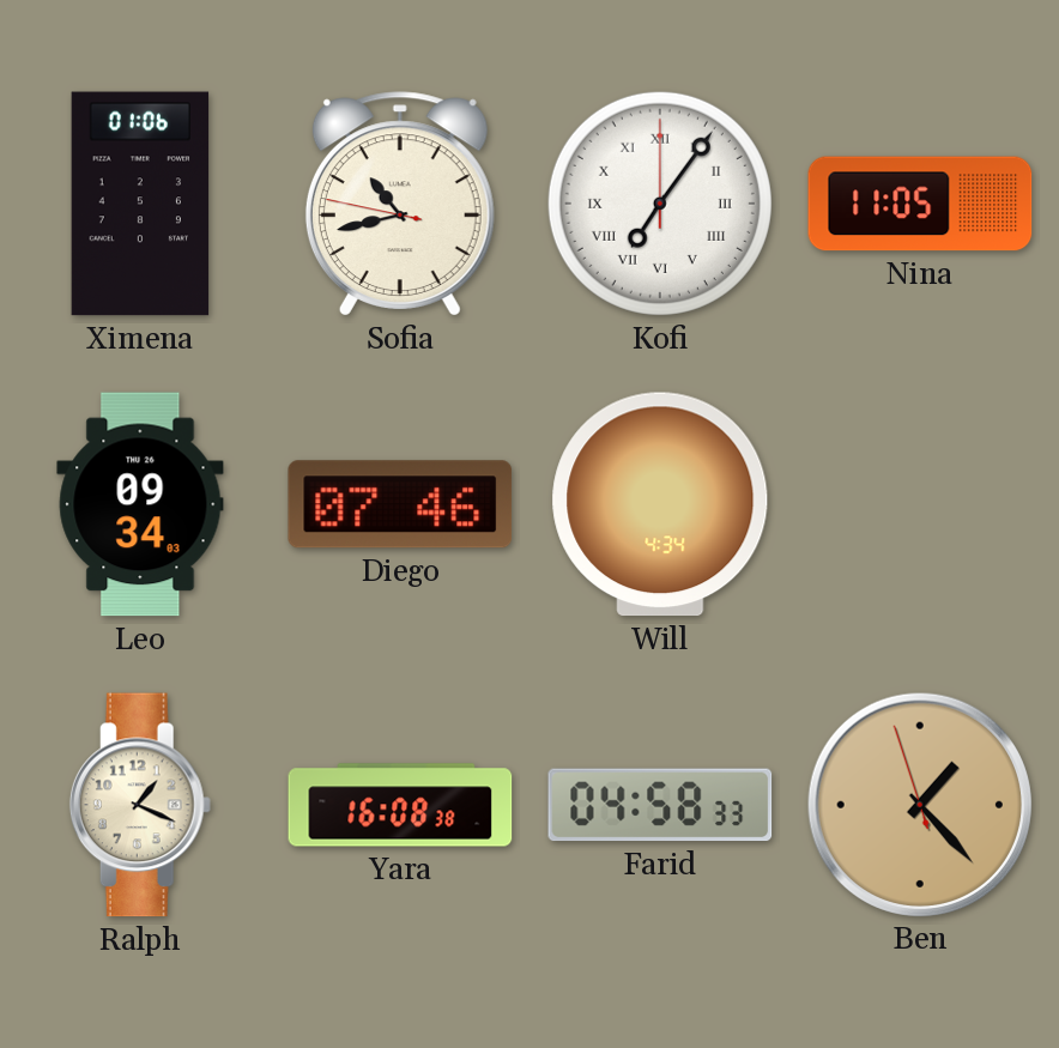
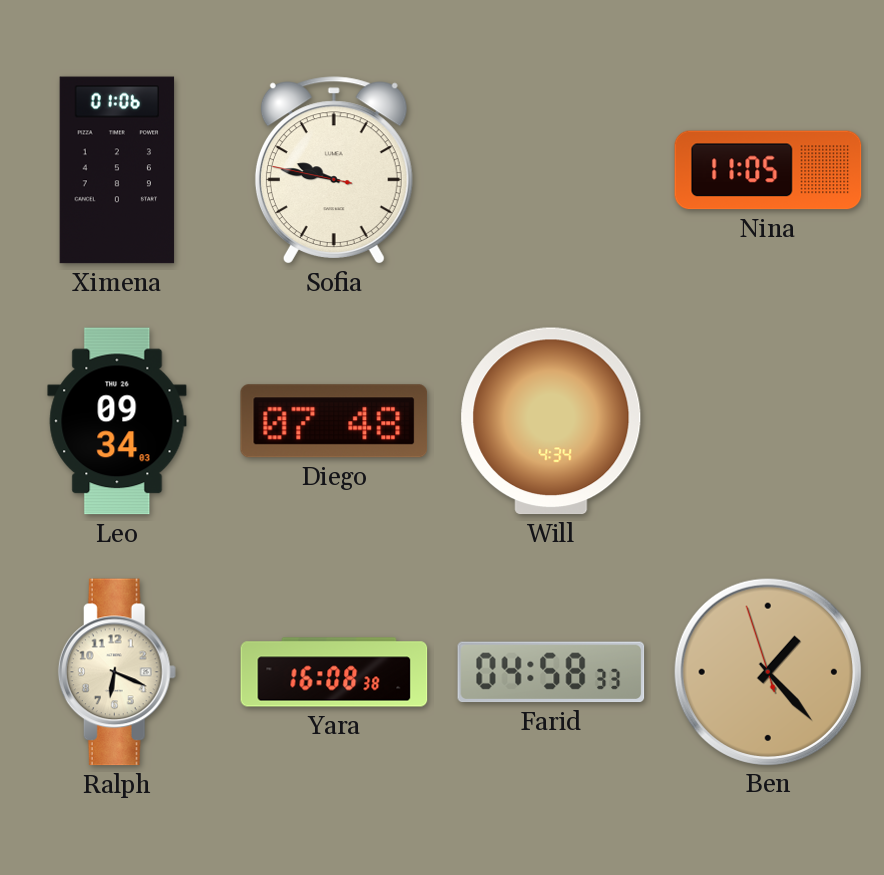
Sofia: 10:42 -> 9:46 (334, 170)
Kofi: 7:06 -> none (660, 204)
Diego: 07:46 -> 07:48 (334, 421)
Ralph: 1:19 -> 6:19 (117, 672)
